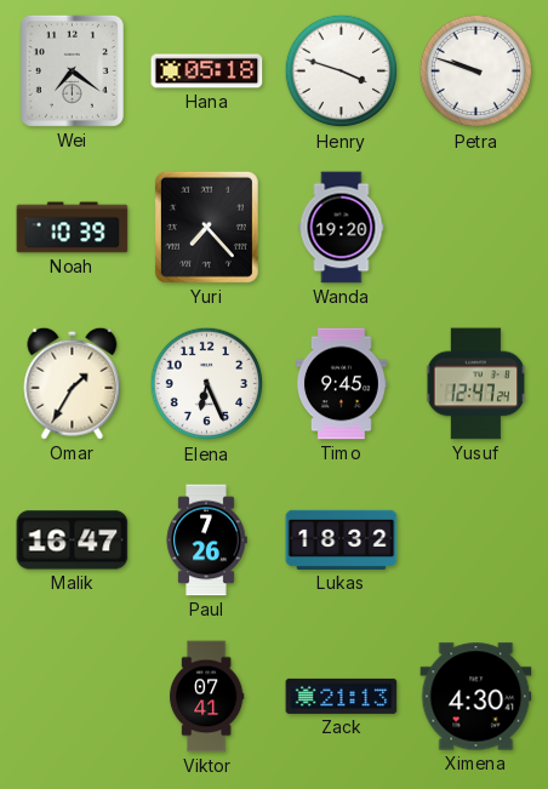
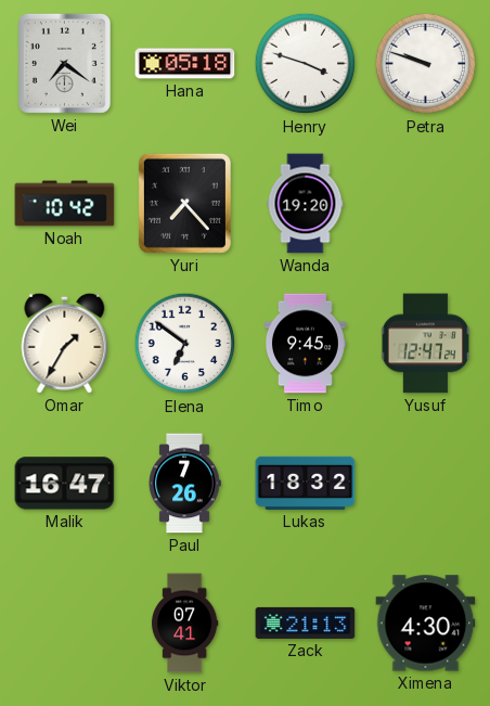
Noah: 10:39 -> 10:42 (65, 204)
Elena: 6:26 -> 6:51 (185, 344)
